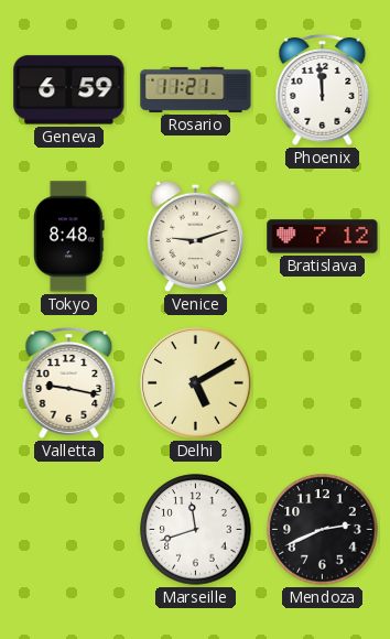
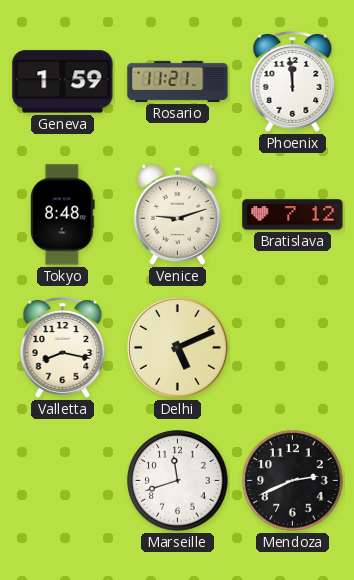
Geneva: 6:59 -> 1:59 (63, 82)
Valletta: 9:17 -> 8:17 (63, 347)
Delhi: 5:10 -> 5:11 (178, 348)
